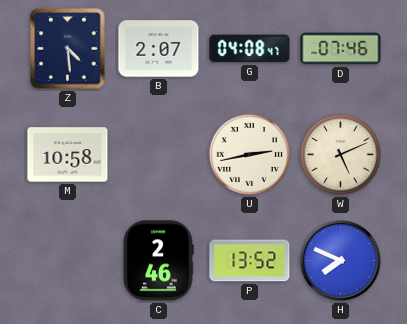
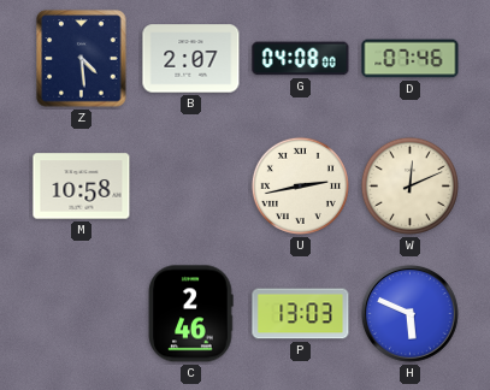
G: 04:08:47 -> 04:08:00 (301, 59)
W: 5:11 -> 12:11 (409, 185)
P: 13:52 -> 13:03 (301, 314)
H: 7:49 -> 5:49 (409, 313)
